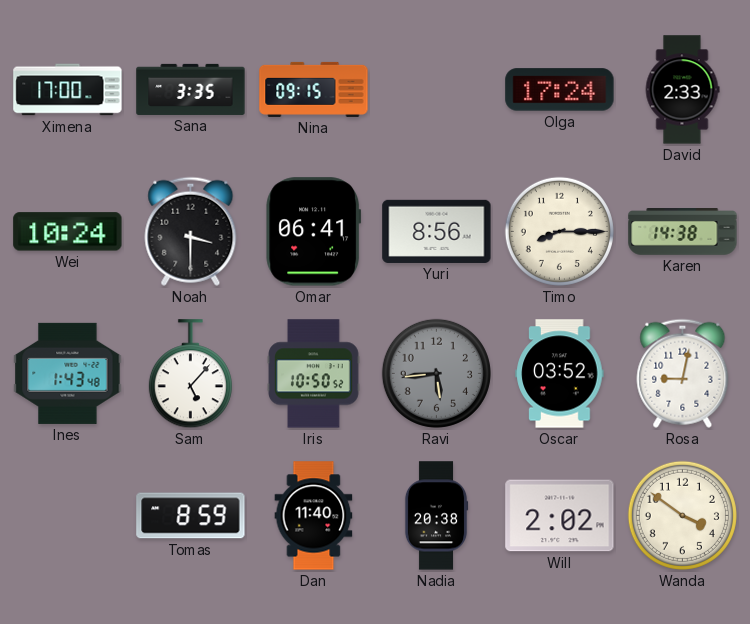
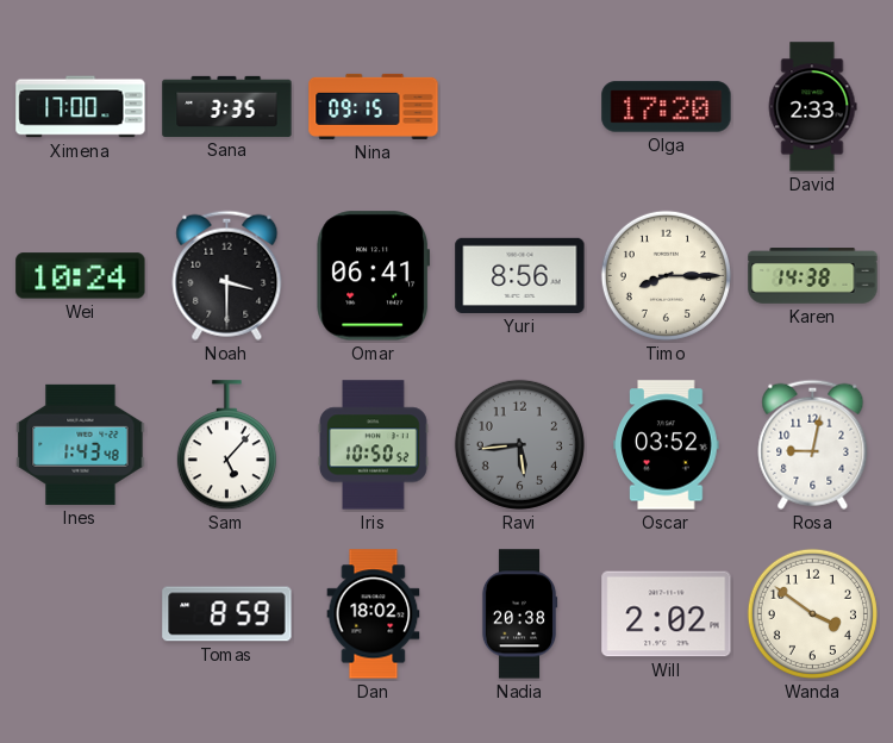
Olga: 17:24 -> 17:20 (667, 107)
Dan: 11:40 -> 18:02 (374, 614)
